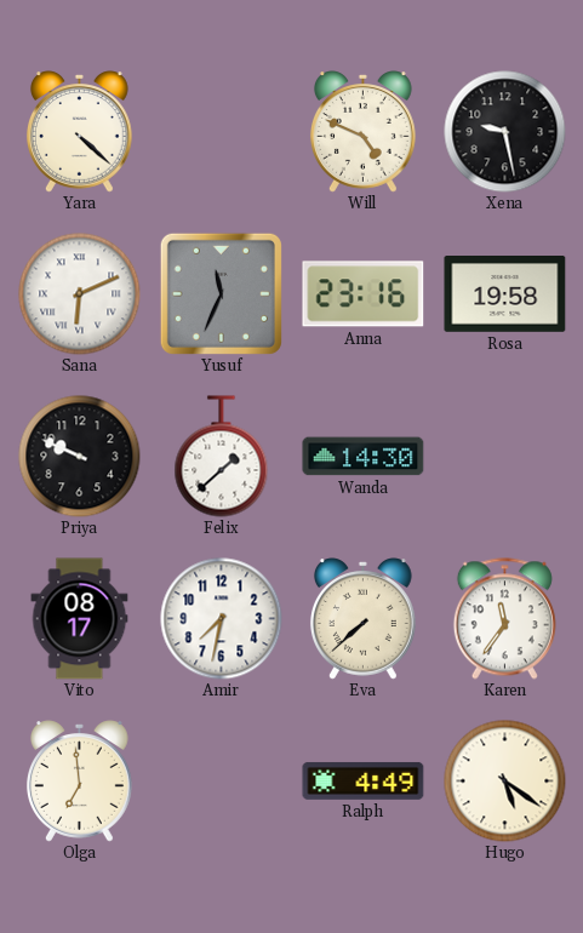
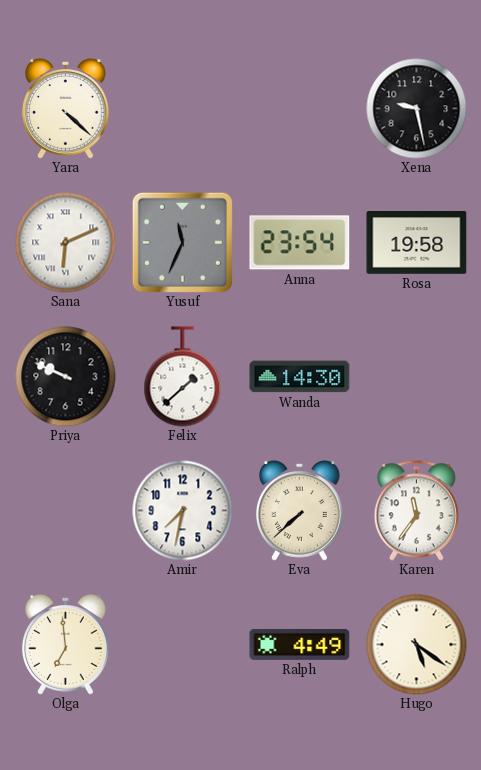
Will: 4:49 -> none (362, 132)
Anna: 23:16 -> 23:54 (300, 243)
Vito: 08:17 -> none (80, 619)
